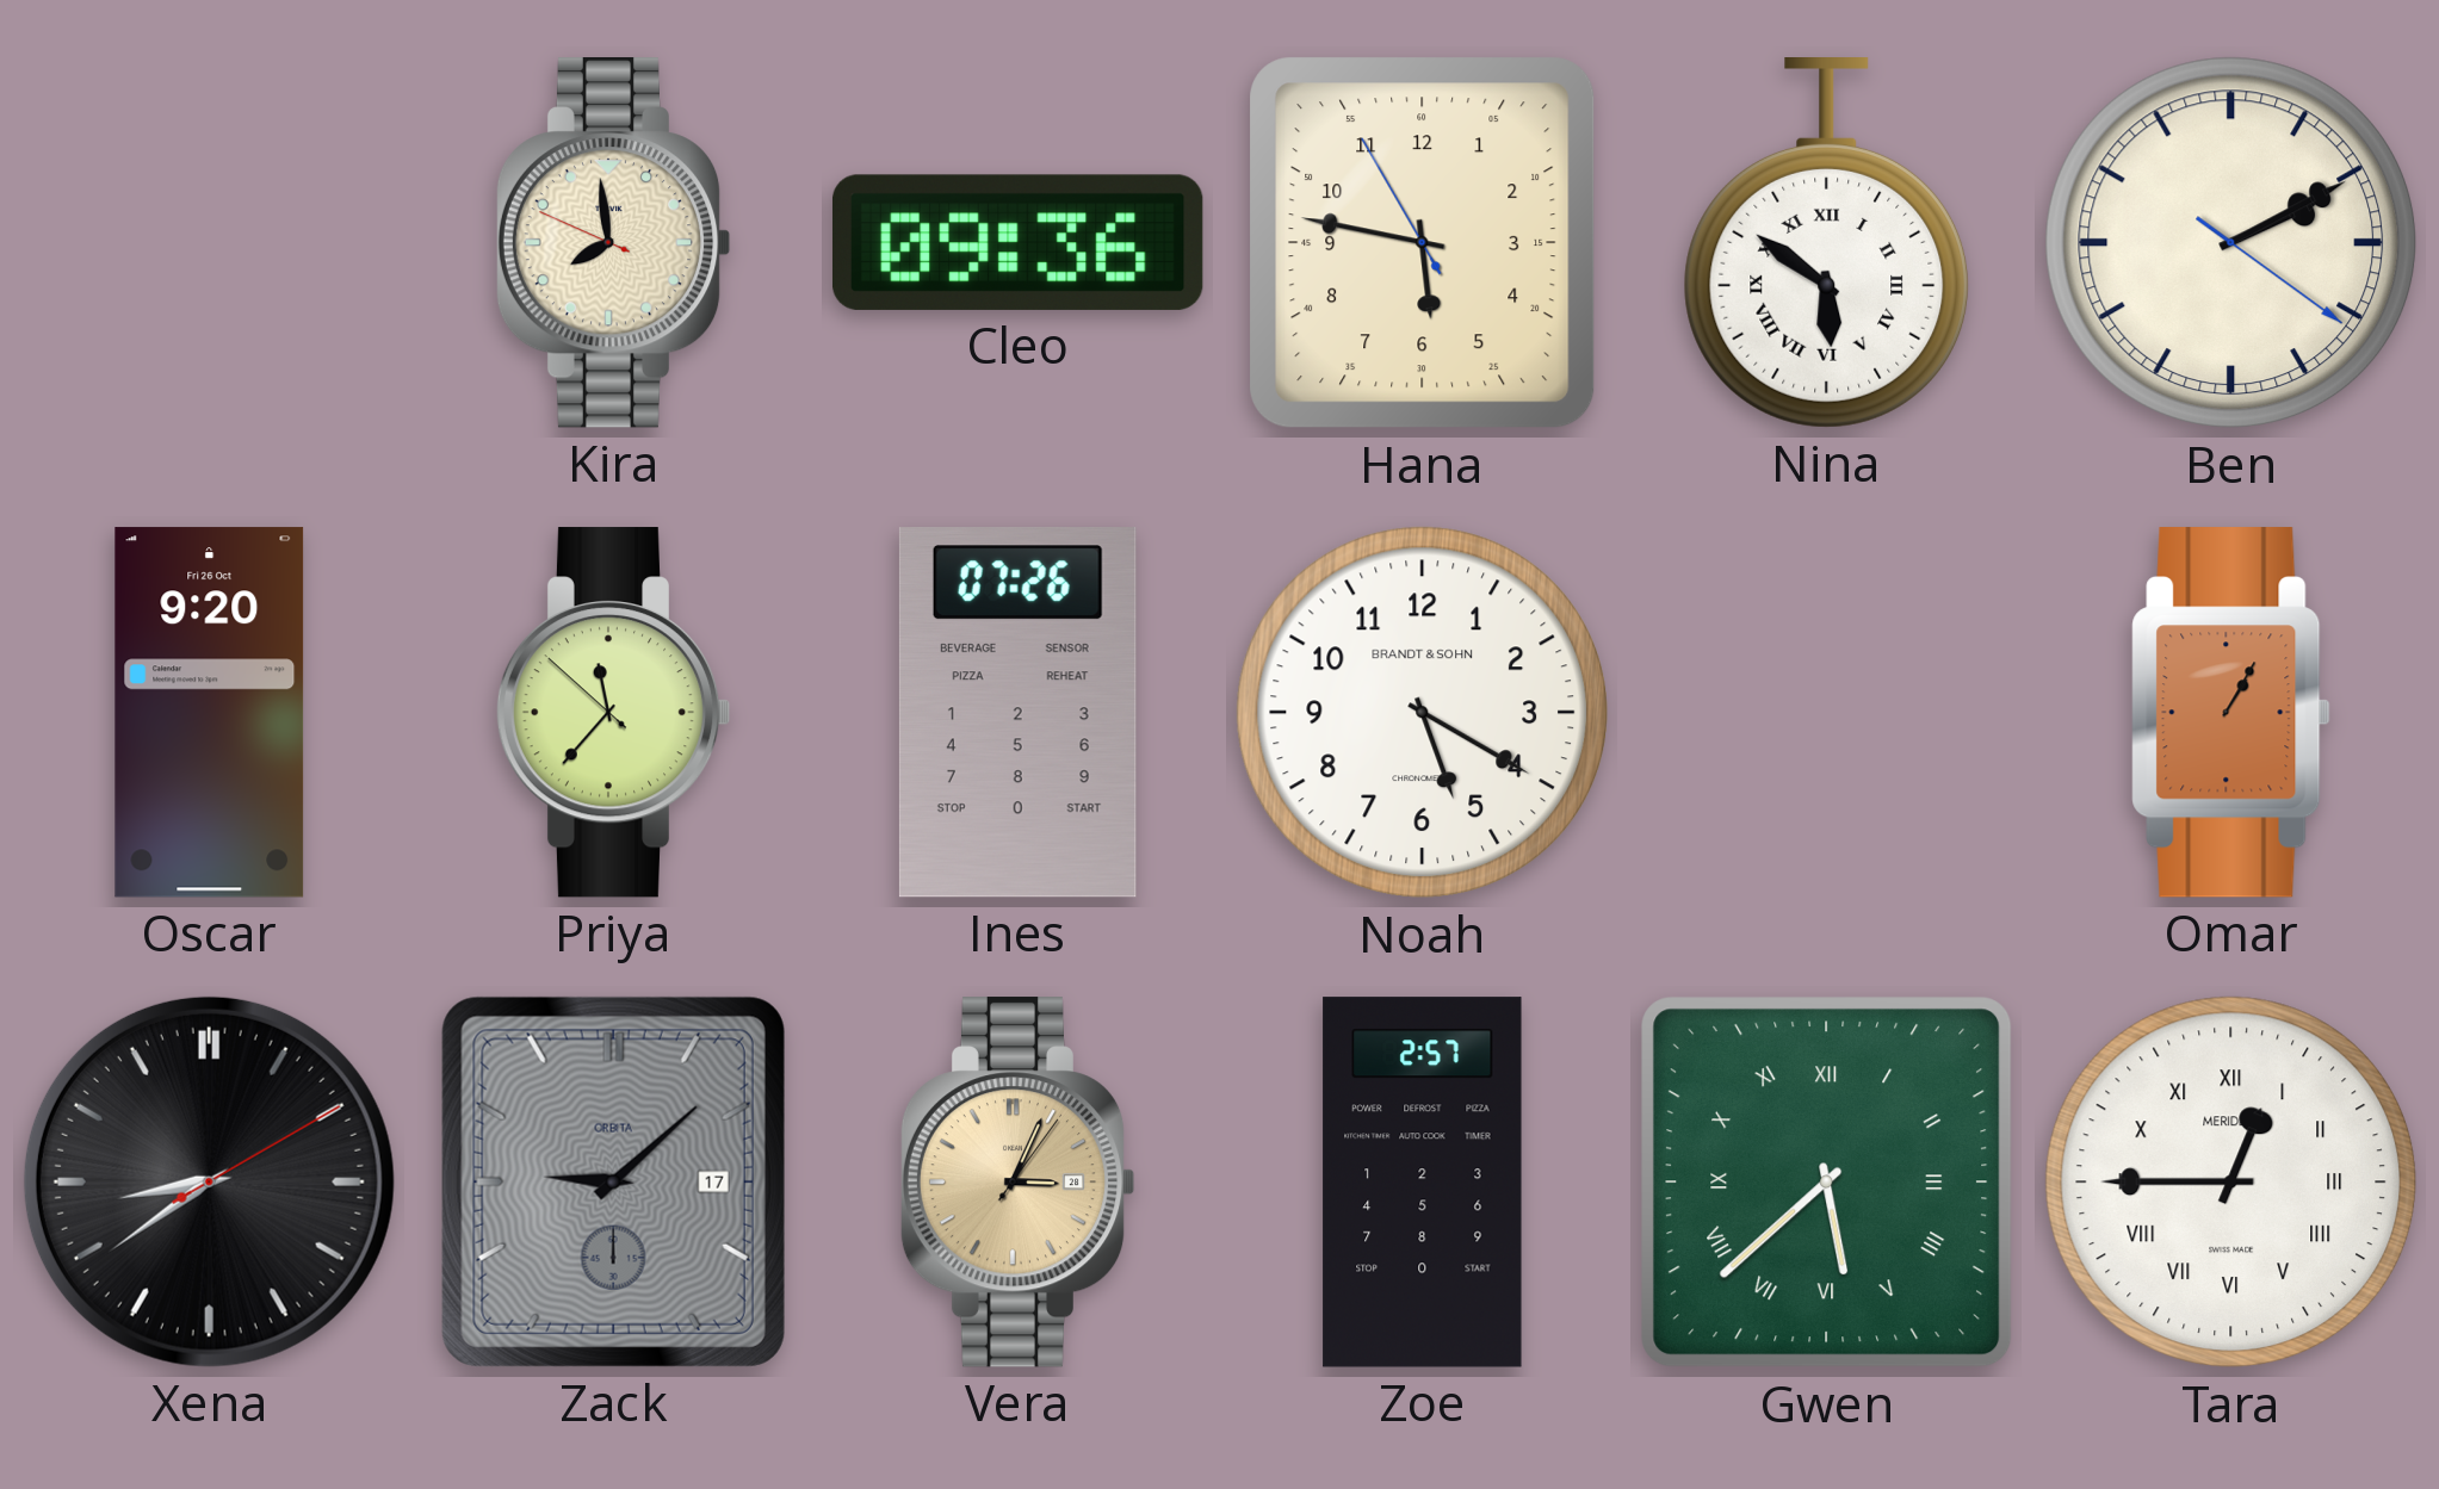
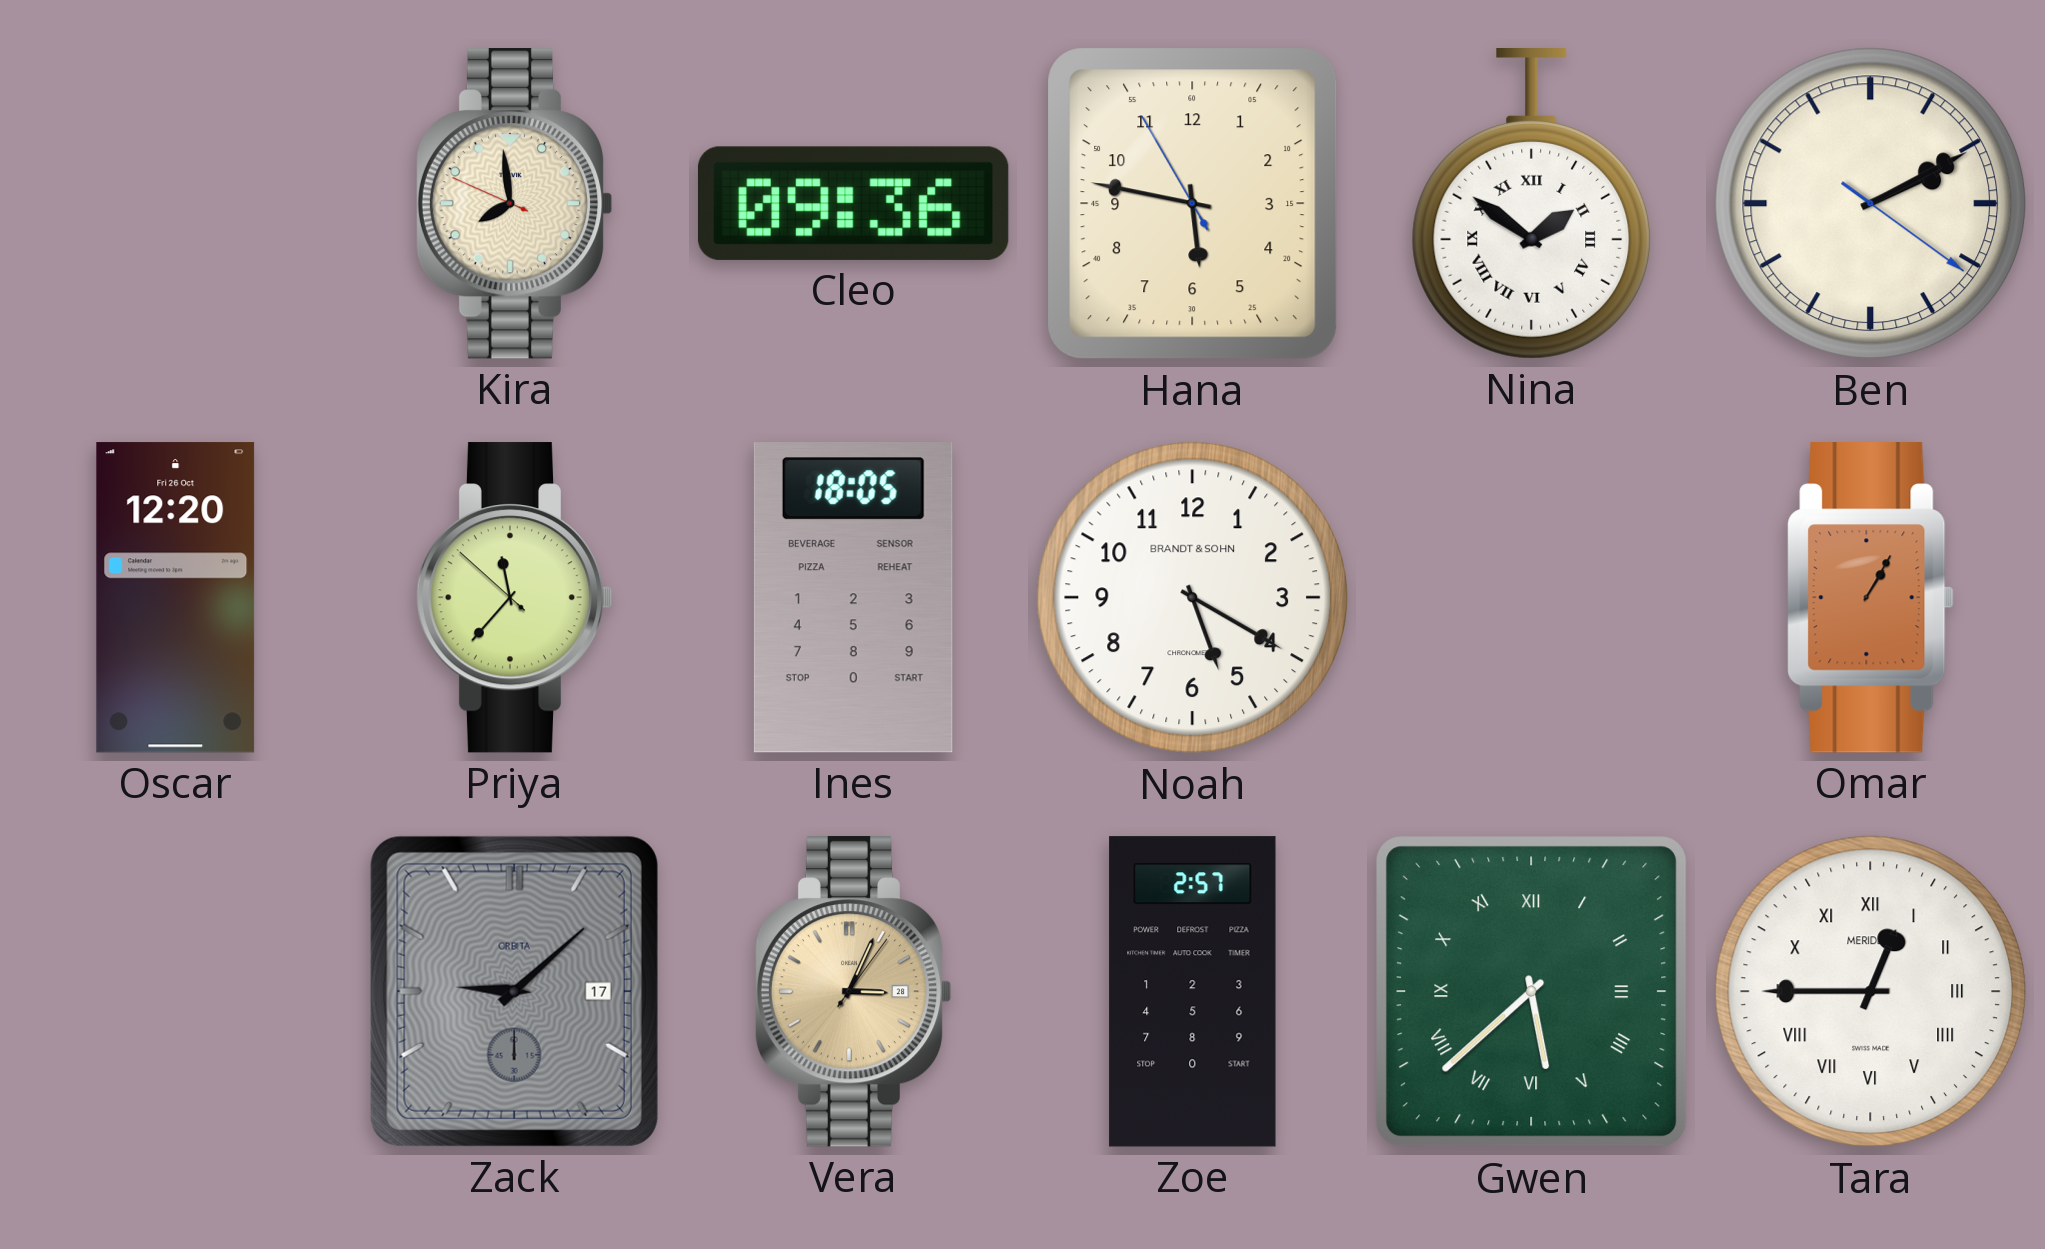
Nina: 5:51 -> 1:51 (1532, 204)
Oscar: 9:20 -> 12:20 (176, 598)
Ines: 07:26 -> 18:05 (853, 598)
Xena: 8:39 -> none (209, 1181)
